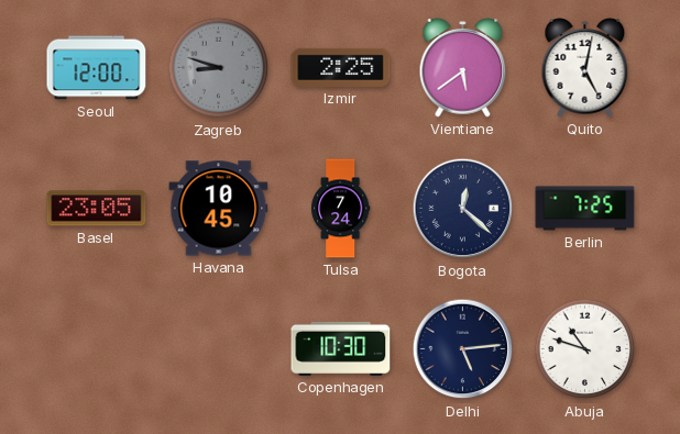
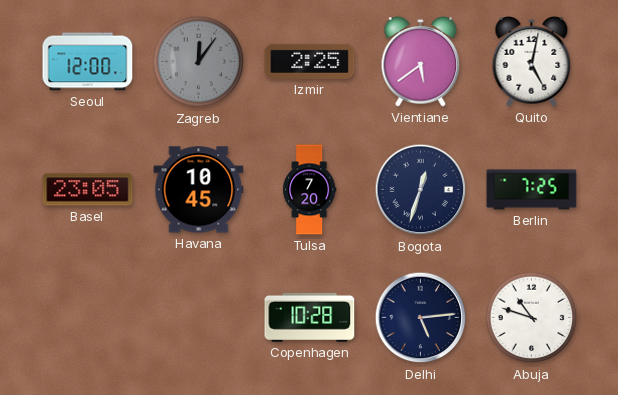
Zagreb: 8:48 -> 12:06 (199, 62)
Tulsa: 7:24 -> 7:20 (310, 190)
Bogota: 12:22 -> 12:33 (421, 190)
Copenhagen: 10:30 -> 10:28 (310, 317)
